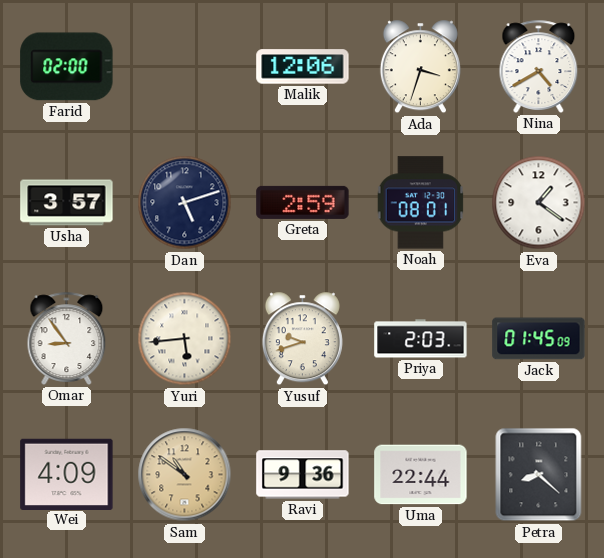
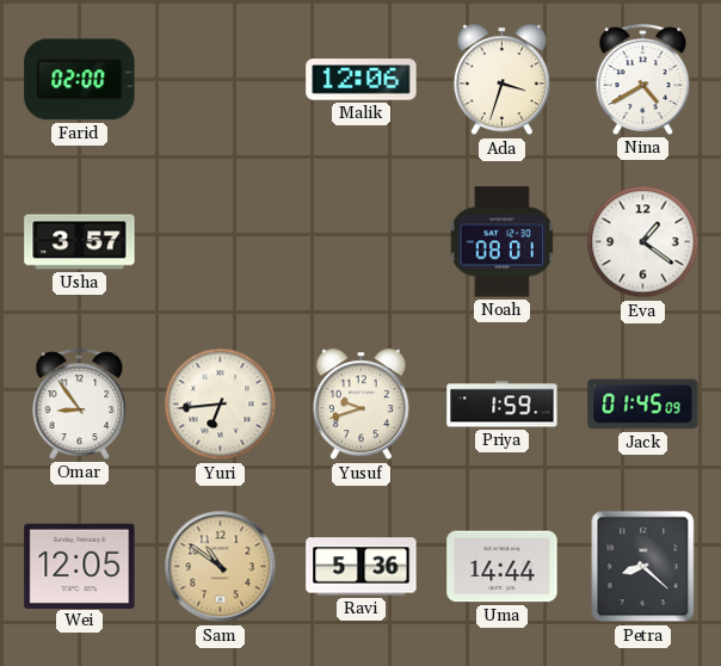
Dan: 5:12 -> none (185, 203)
Greta: 2:59 -> none (303, 202)
Yuri: 5:44 -> 6:44 (221, 405)
Priya: 2:03 -> 1:59 (503, 405)
Wei: 4:09 -> 12:05 (80, 566)
Ravi: 9:36 -> 5:36 (362, 567)
Uma: 22:44 -> 14:44 (503, 567)
